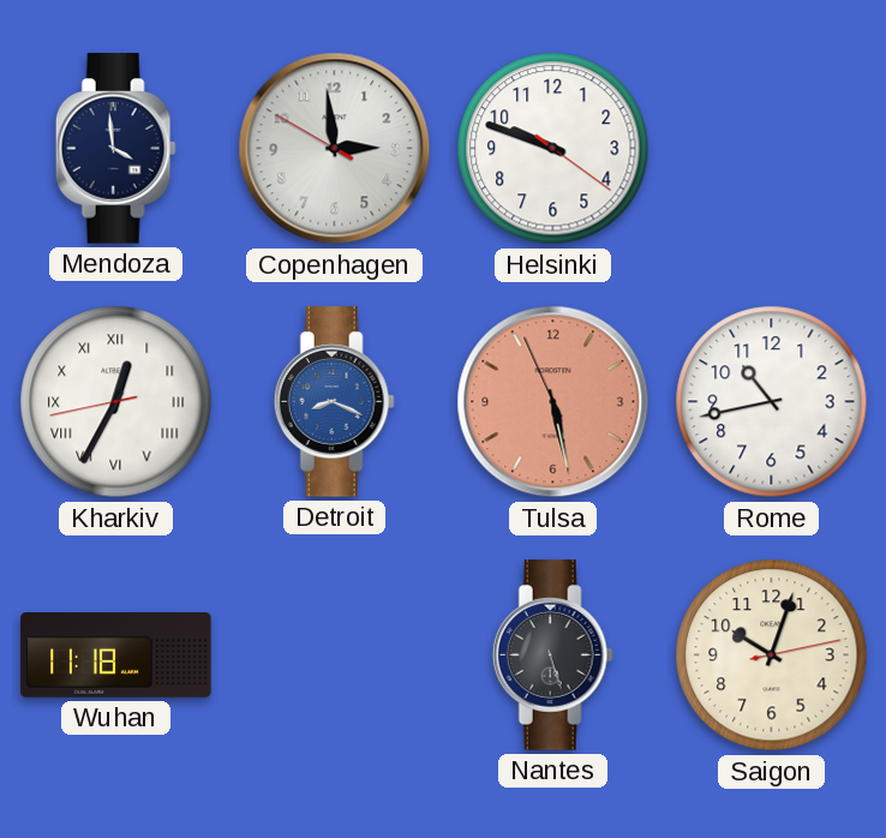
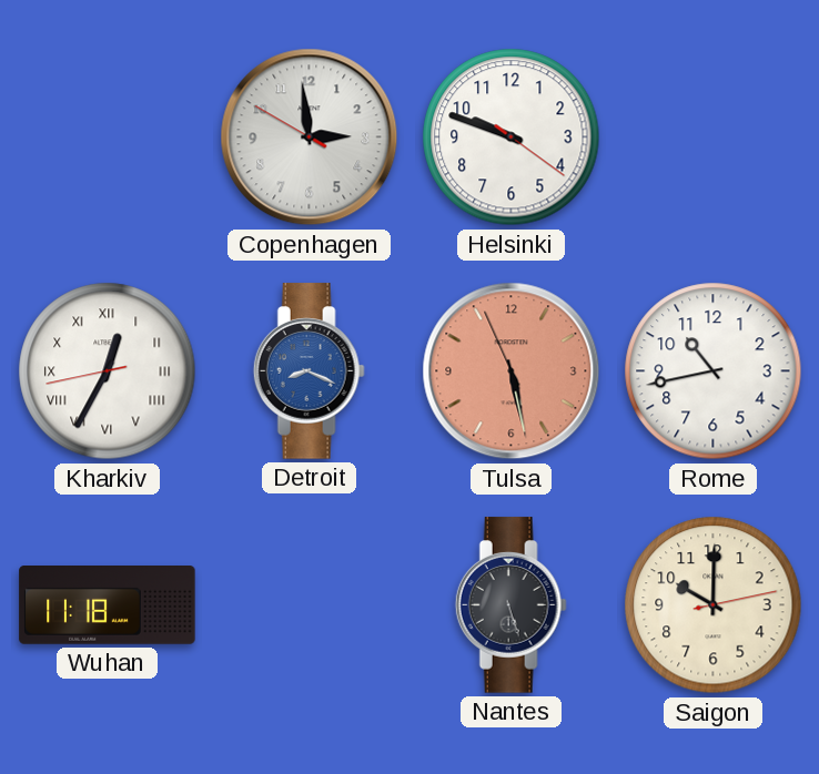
Mendoza: 3:59 -> none (115, 149)
Saigon: 10:03 -> 10:00 (714, 605)
